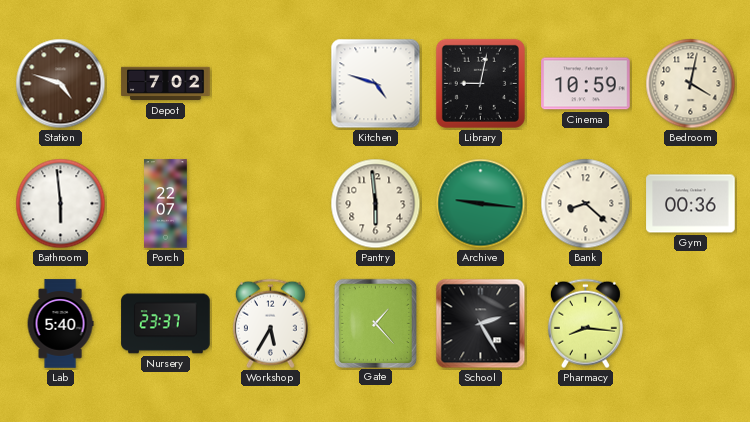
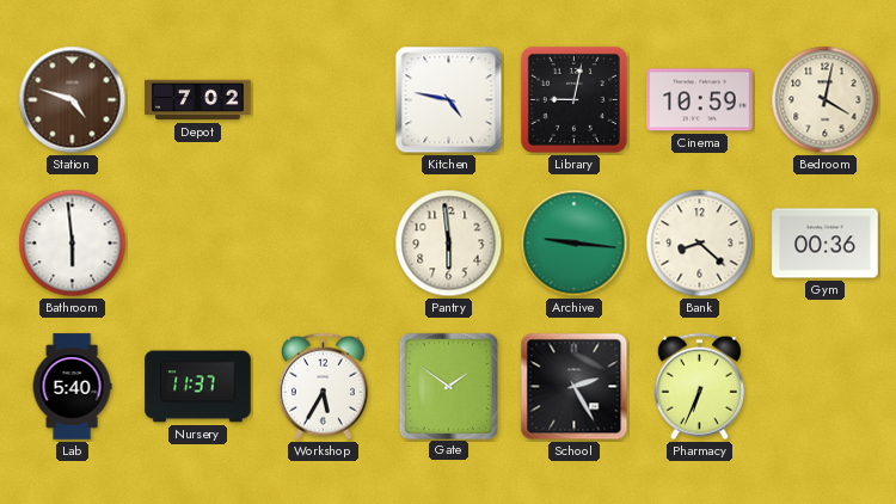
Kitchen: 4:48 -> 4:47 (449, 100)
Porch: 22:07 -> none (166, 204)
Nursery: 23:37 -> 11:37 (198, 387)
Gate: 1:23 -> 1:51 (448, 386)
Pharmacy: 8:16 -> 6:34 (699, 387)
